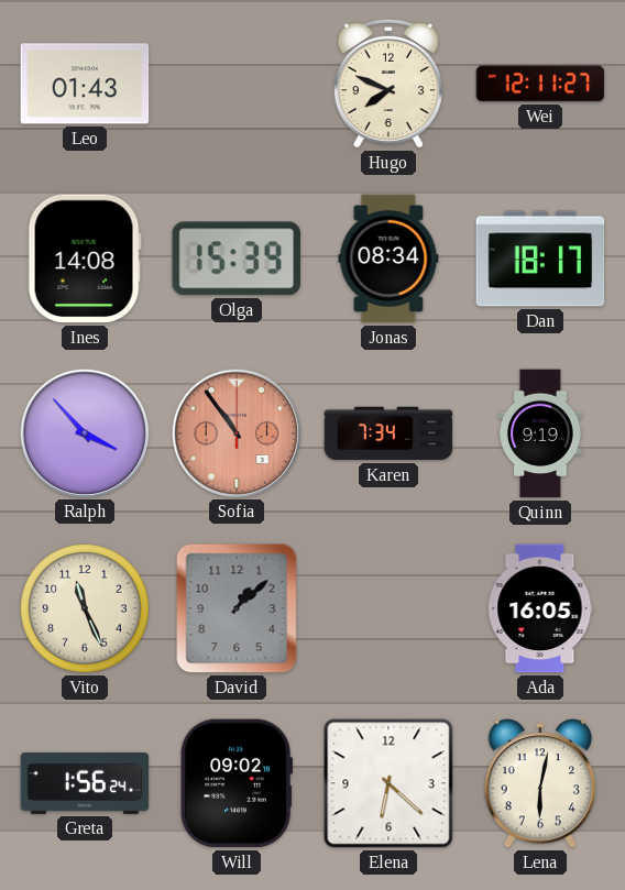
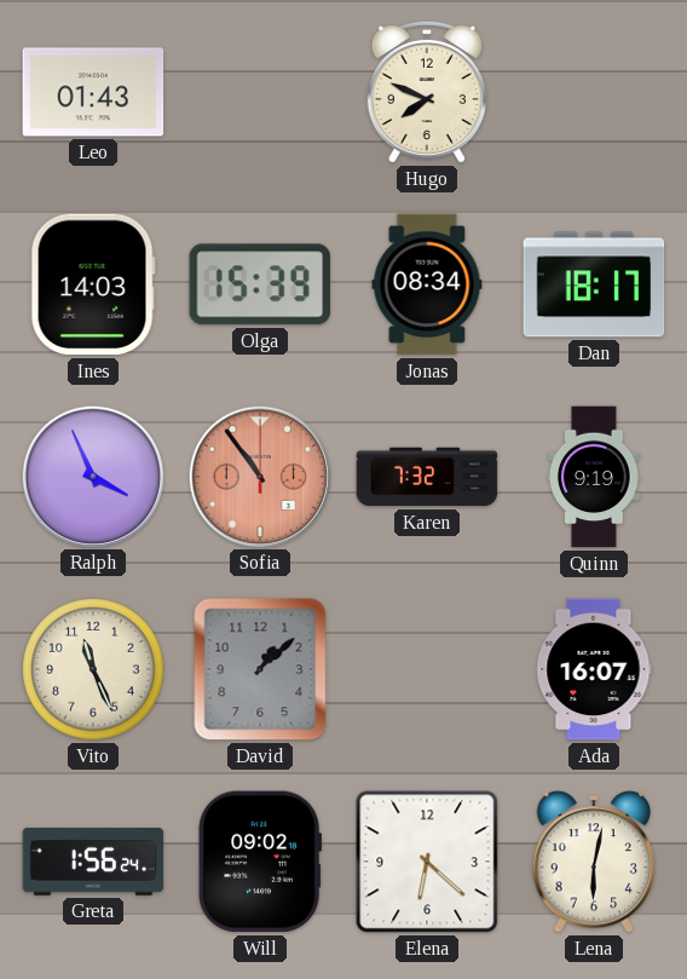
Wei: 12:11 -> none (540, 84)
Ines: 14:08 -> 14:03 (93, 284)
Ralph: 3:53 -> 3:56 (92, 476)
Karen: 7:34 -> 7:32 (427, 477)
Ada: 16:05 -> 16:07 (594, 669)
